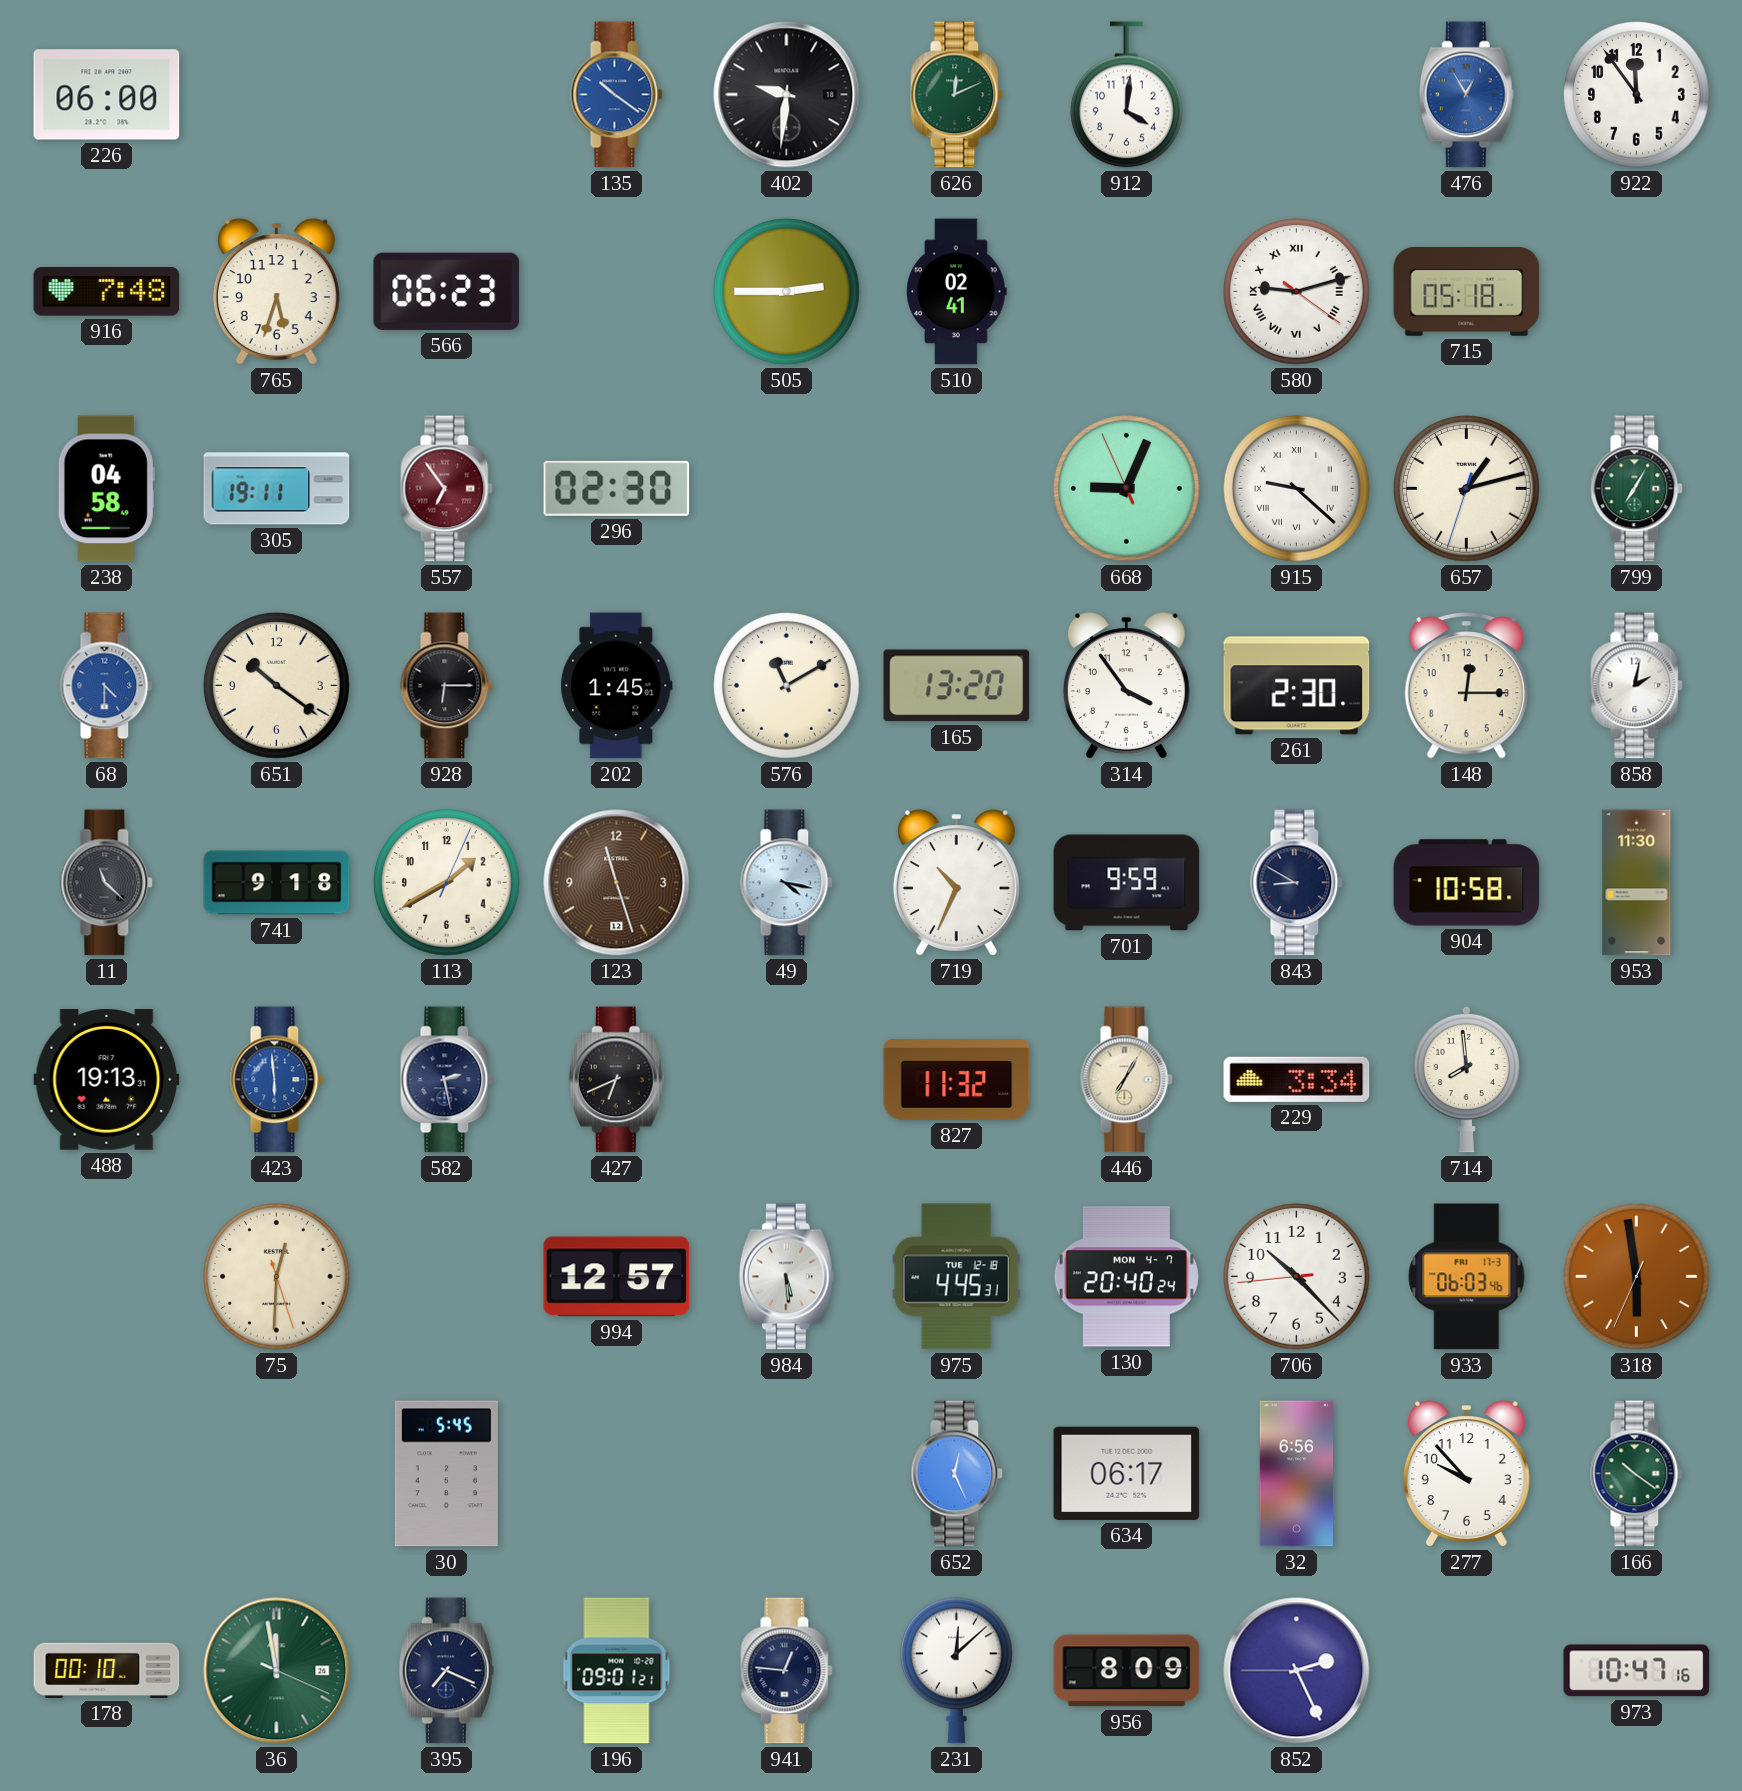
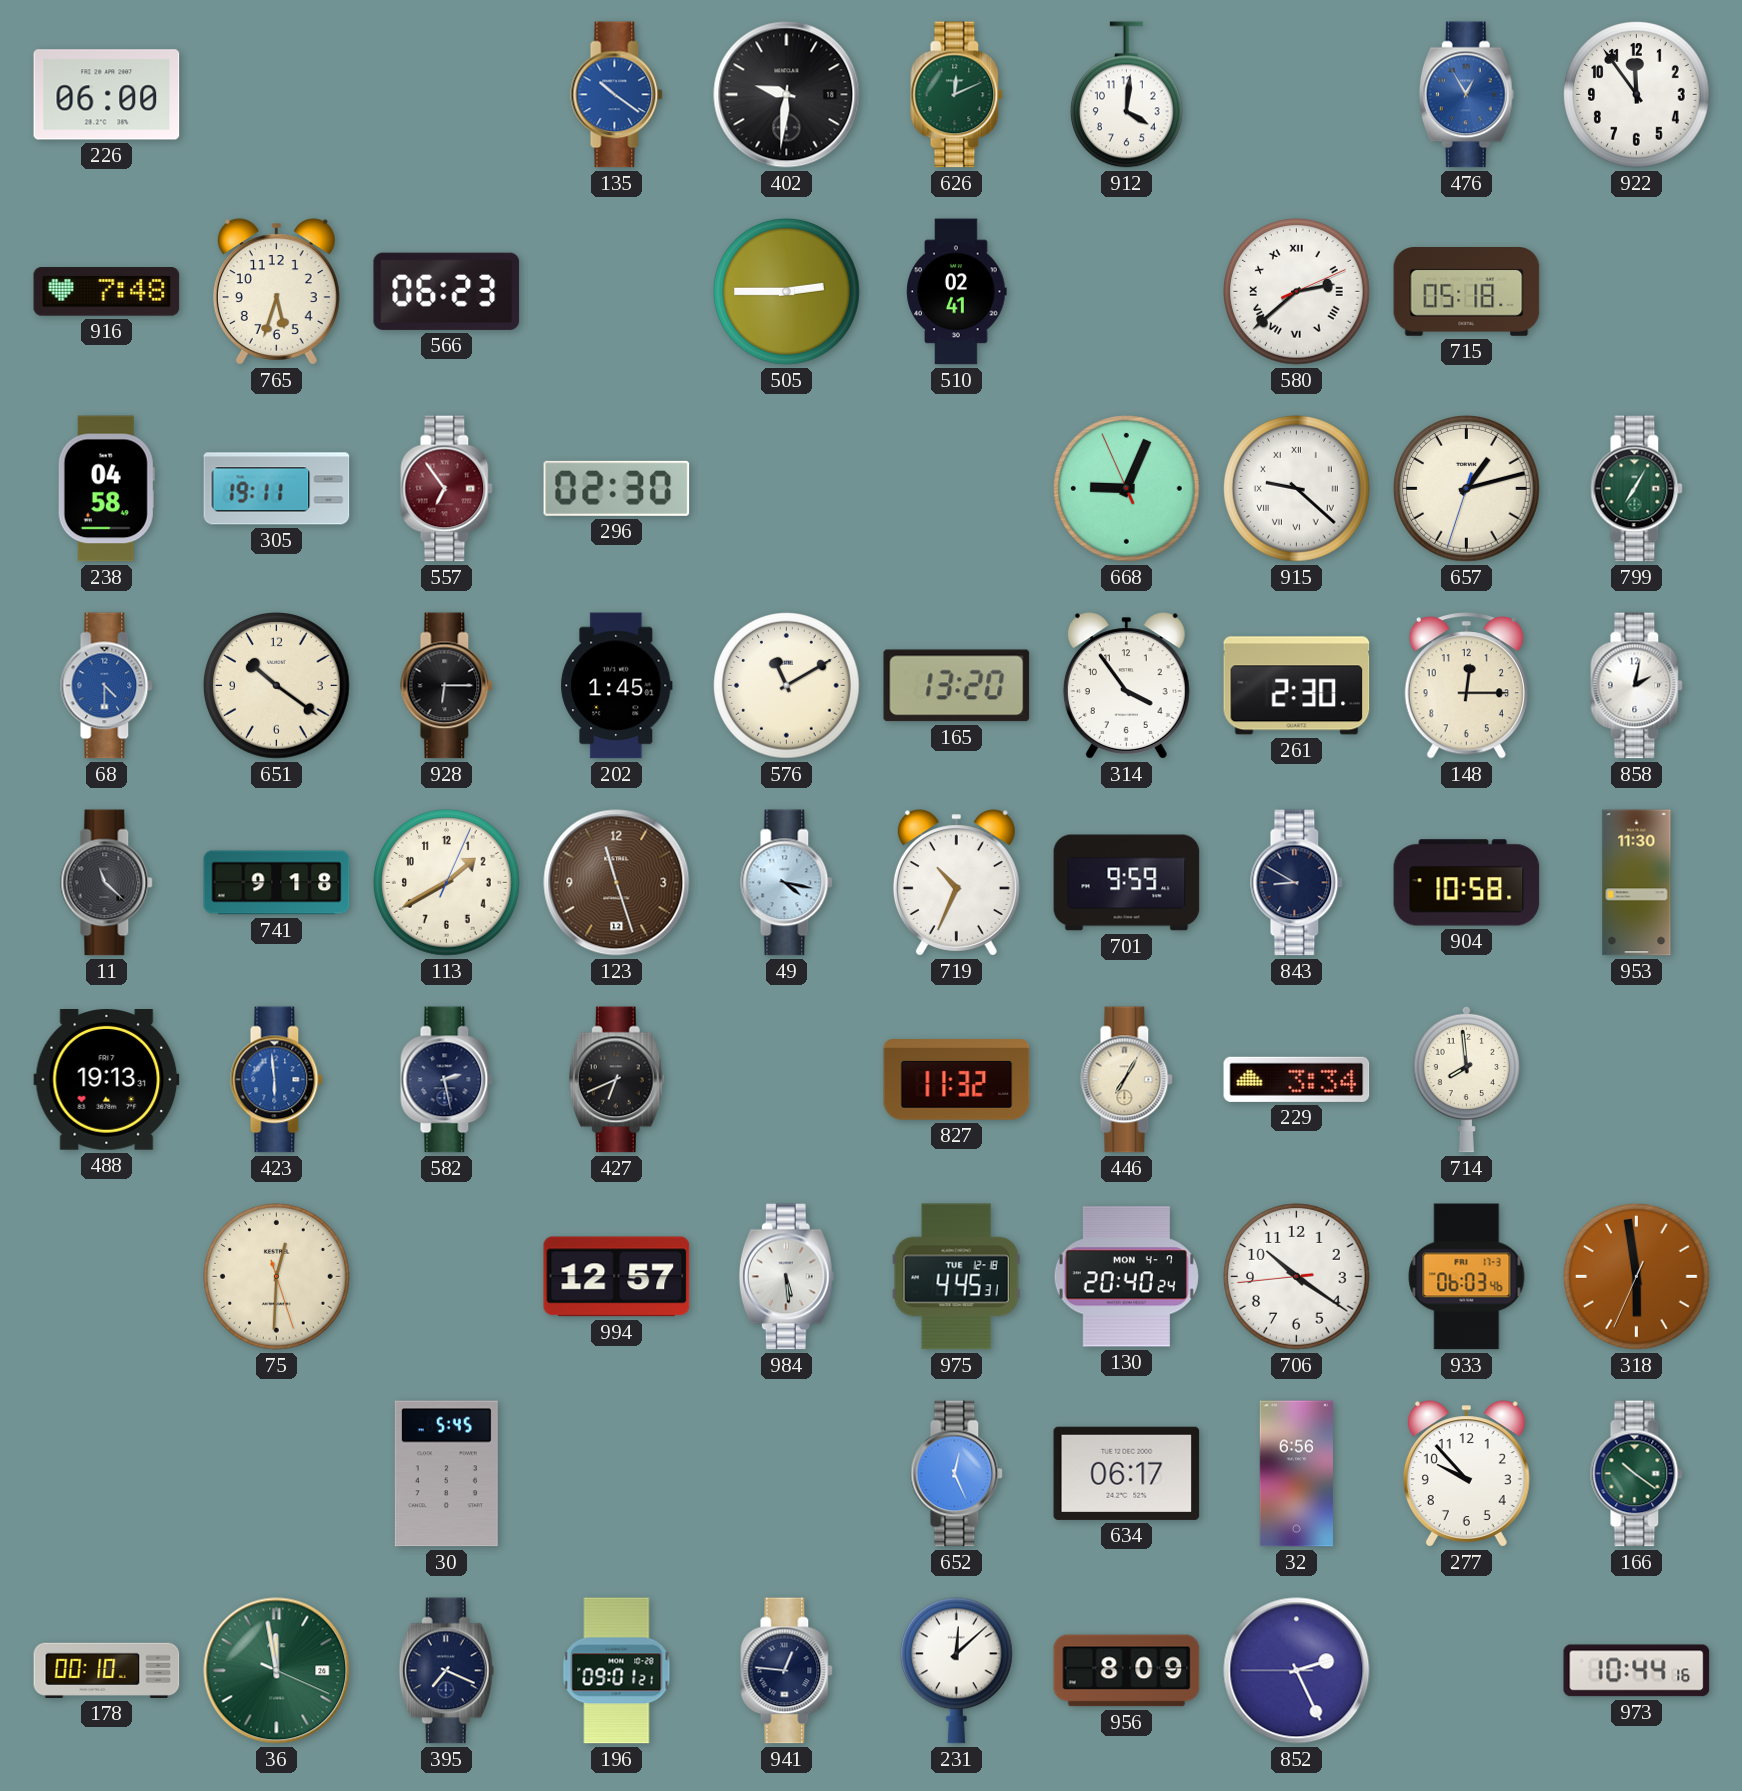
580: 9:12 -> 2:38 (1297, 292)
706: 10:22 -> 10:20 (1297, 1277)
973: 10:47 -> 10:44 (1637, 1671)
